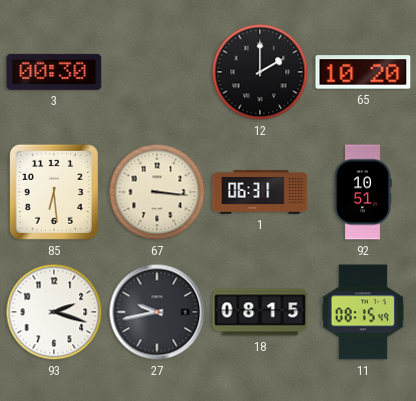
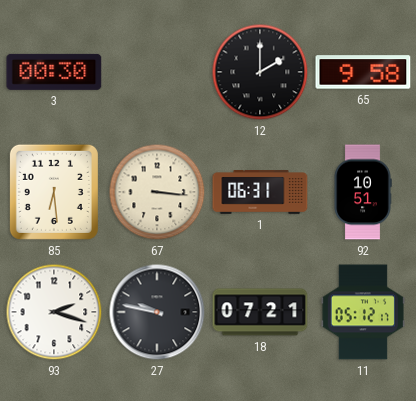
65: 10:20 -> 9:58 (363, 72)
27: 9:43 -> 9:47 (157, 312)
18: 08:15 -> 07:21 (260, 312)
11: 08:15 -> 05:12 (363, 312)
